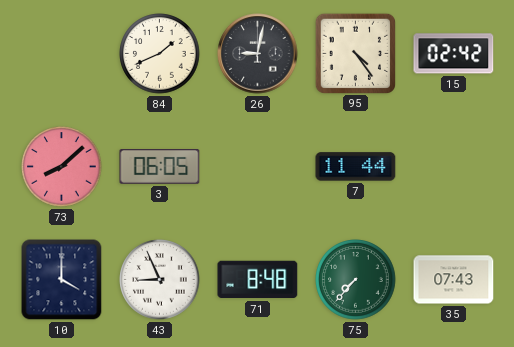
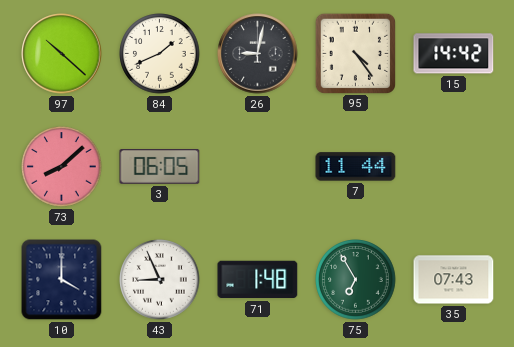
97: none -> 10:22 (62, 54)
15: 02:42 -> 14:42 (454, 54)
71: 8:48 -> 1:48 (258, 280)
75: 7:37 -> 6:55 (356, 280)
